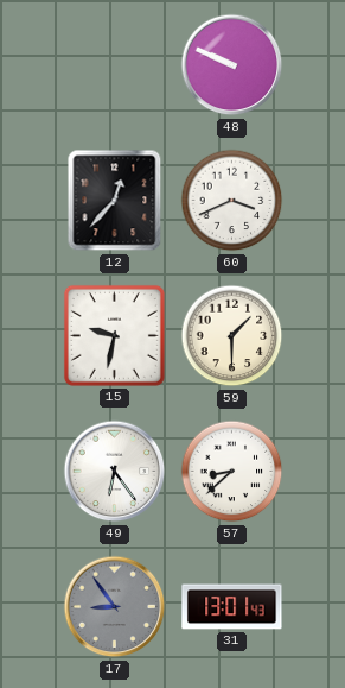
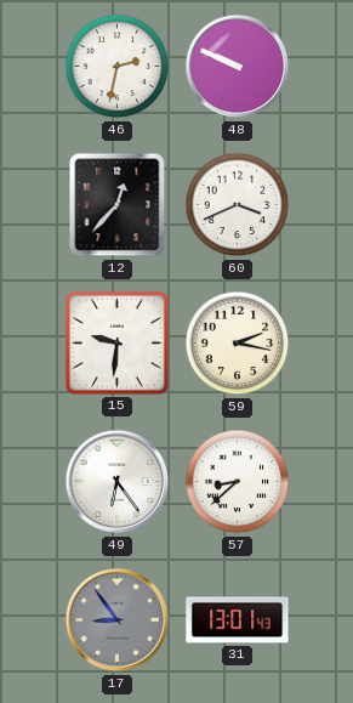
46: none -> 2:32 (118, 67)
15: 9:32 -> 9:31 (116, 342)
59: 1:30 -> 2:17 (238, 344)
